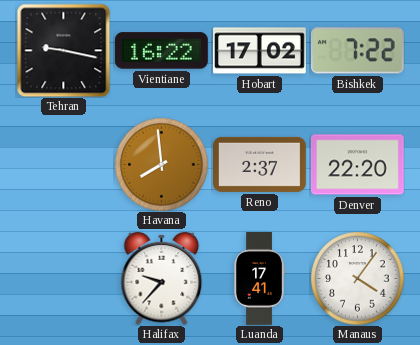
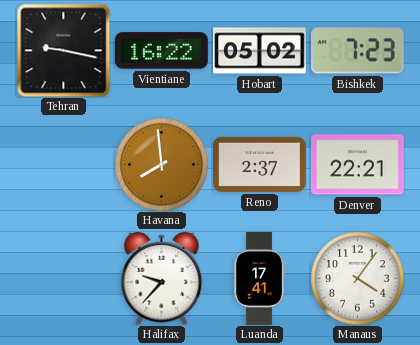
Hobart: 17:02 -> 05:02 (260, 51)
Bishkek: 7:22 -> 7:23 (357, 51)
Denver: 22:20 -> 22:21 (357, 165)
